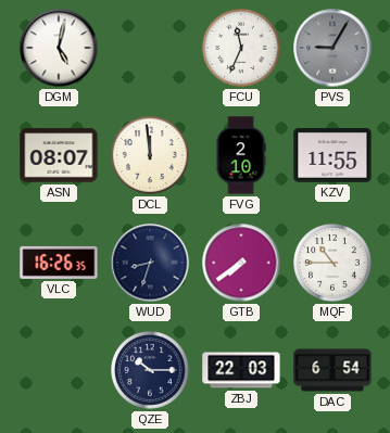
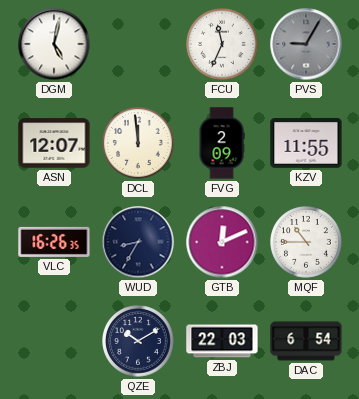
ASN: 08:07 -> 12:07 (54, 143)
FVG: 2:10 -> 2:09 (222, 143)
WUD: 8:33 -> 8:35 (138, 242)
GTB: 7:39 -> 12:11 (222, 242)
QZE: 10:15 -> 10:10 (138, 341)
